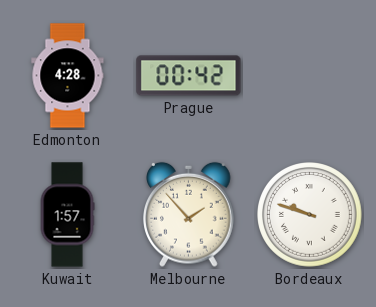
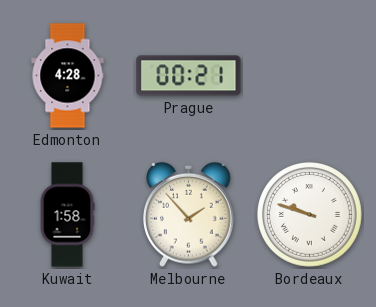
Prague: 00:42 -> 00:21 (189, 76)
Kuwait: 1:57 -> 1:58 (67, 215)
